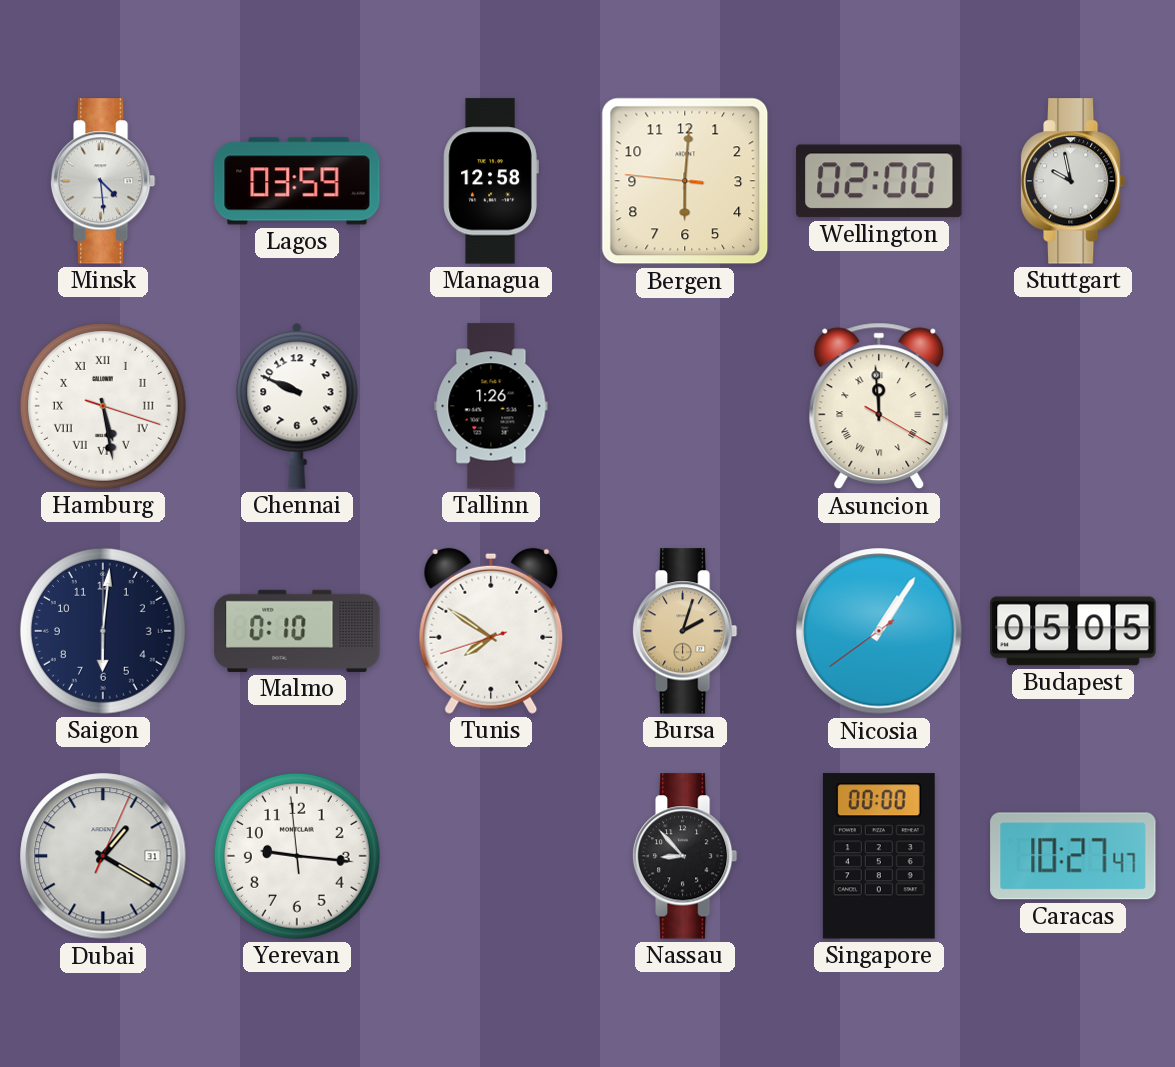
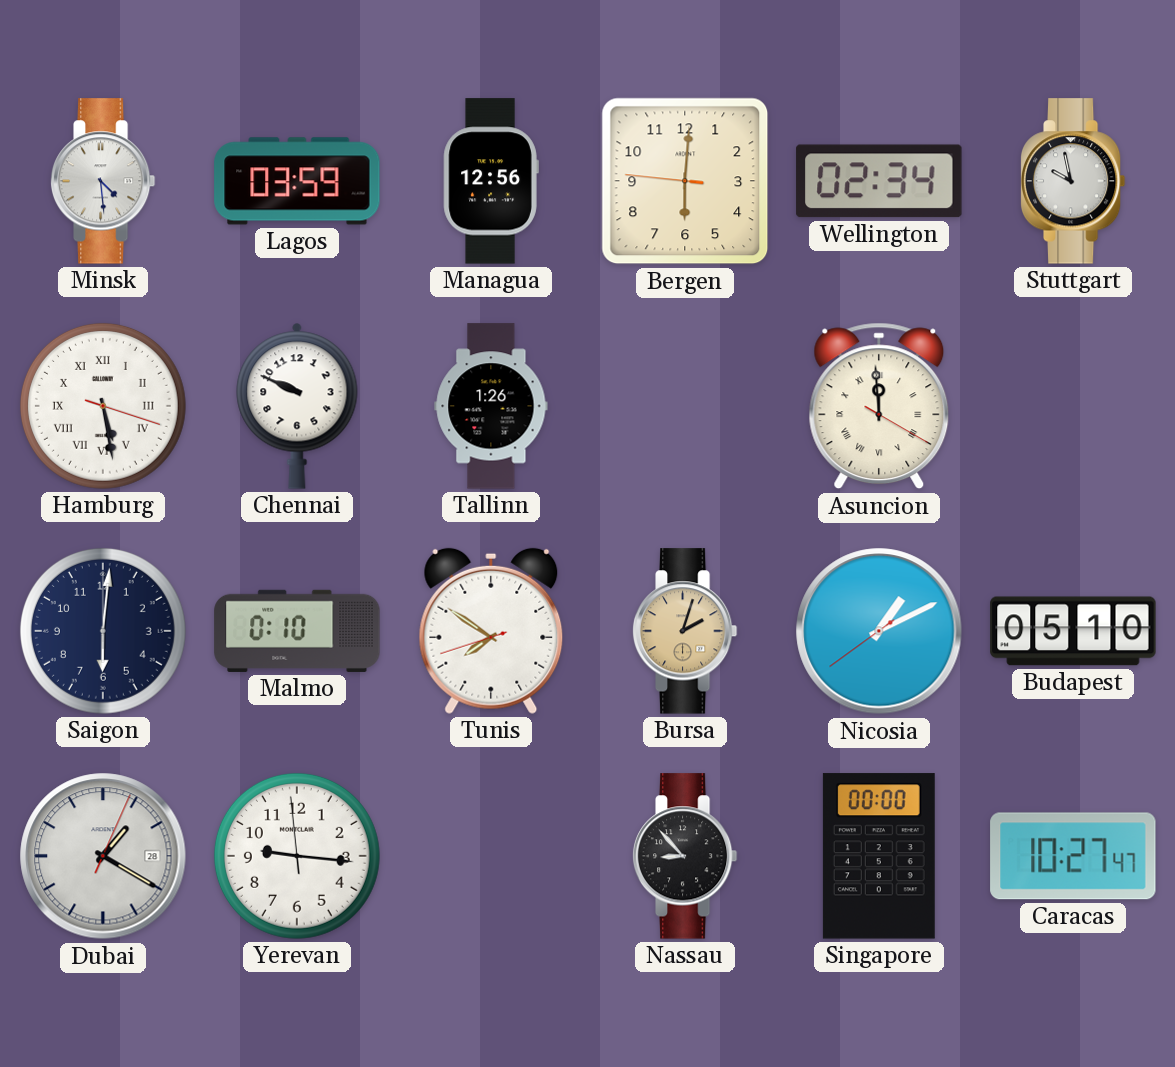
Managua: 12:58 -> 12:56 (491, 181)
Wellington: 02:00 -> 02:34 (879, 181)
Nicosia: 1:05 -> 1:10 (879, 631)
Budapest: 05:05 -> 05:10 (1073, 631)
Dubai date: 31 -> 28 (103, 856)
